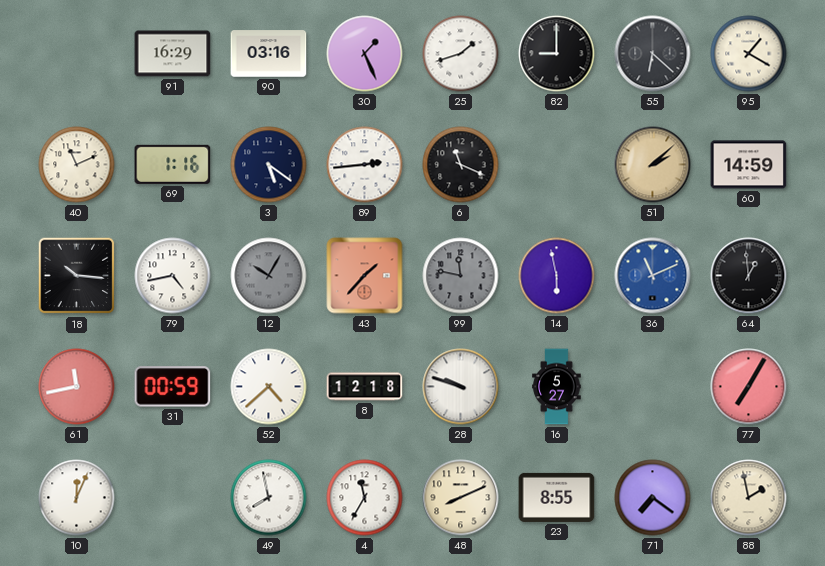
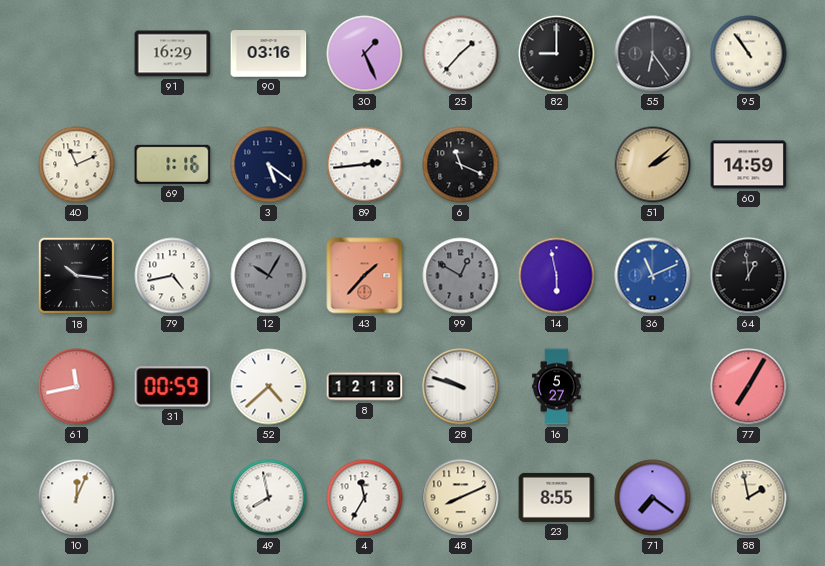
25: 1:42 -> 1:37 (461, 54)
55: 6:22 -> 6:24 (653, 54)
95: 1:20 -> 10:54 (749, 54)
99: 11:47 -> 12:50 (461, 276)
